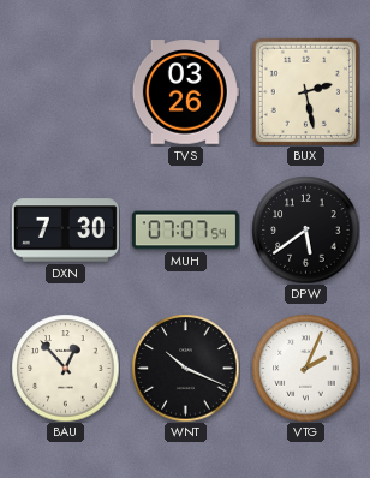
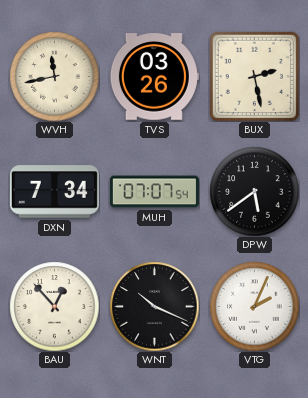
WVH: none -> 11:43 (54, 76)
DXN: 7:30 -> 7:34 (54, 192)
